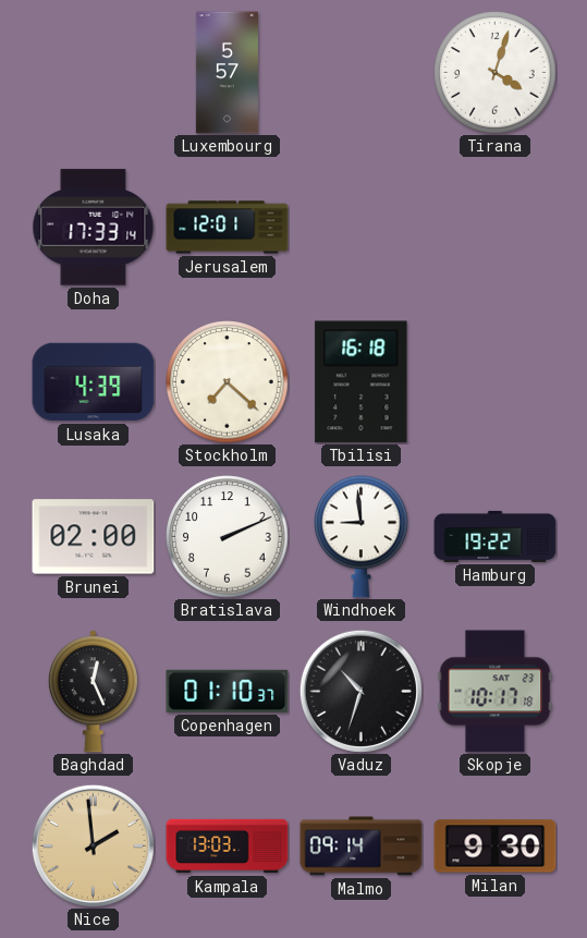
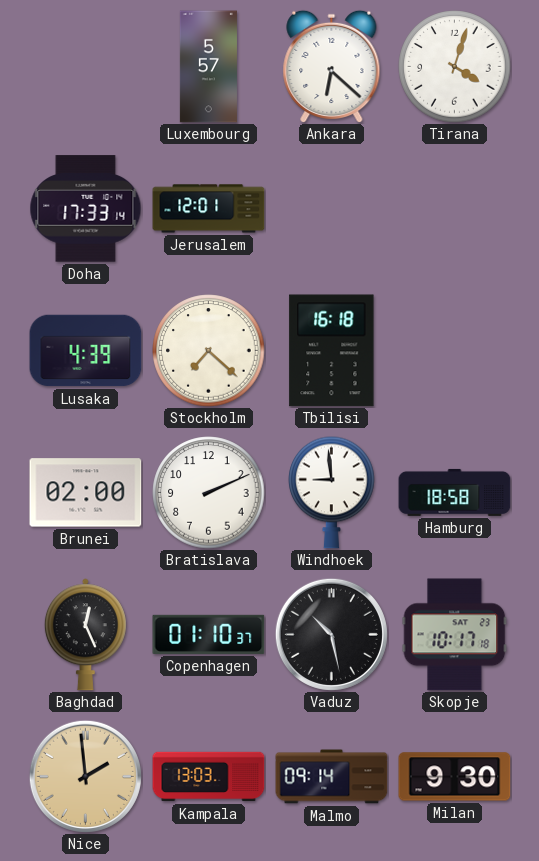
Ankara: none -> 6:22 (332, 66)
Hamburg: 19:22 -> 18:58 (455, 492)
Vaduz: 10:33 -> 10:28 (331, 634)
